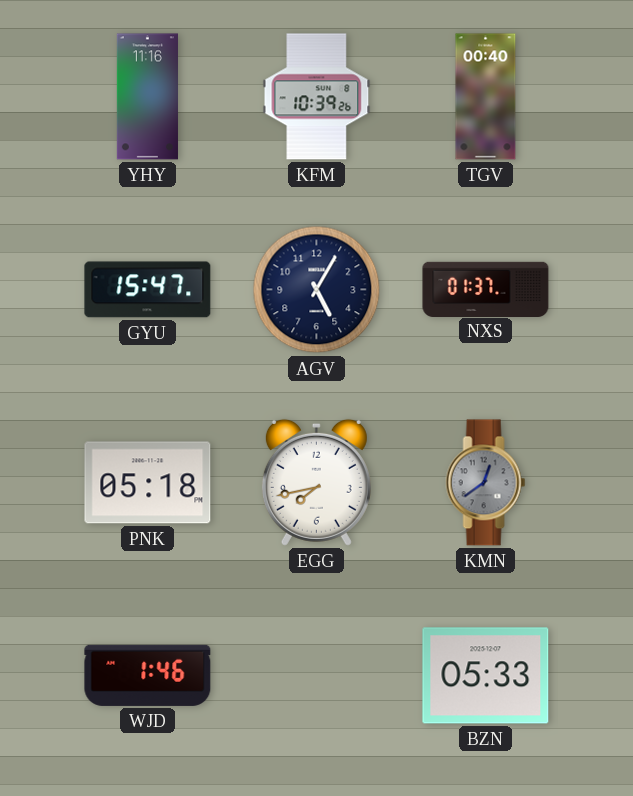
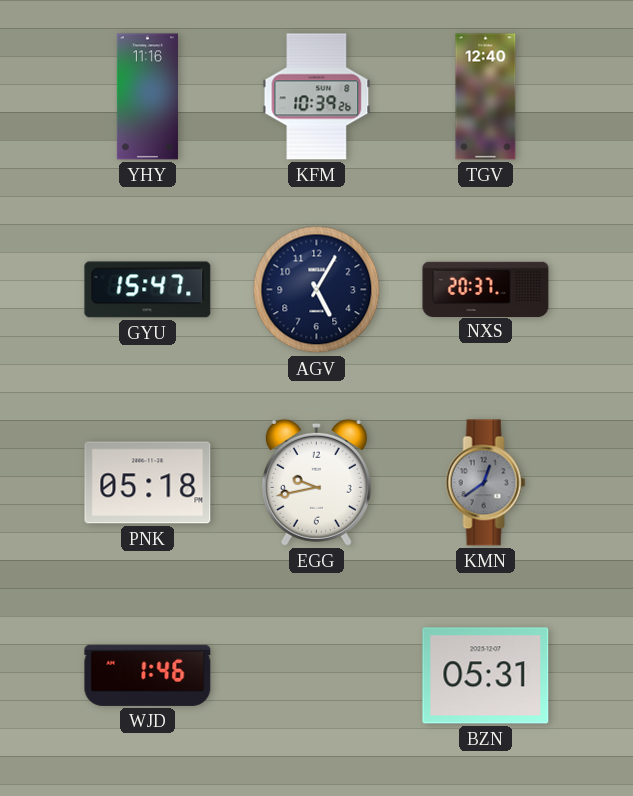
TGV: 00:40 -> 12:40 (486, 97)
NXS: 01:37 -> 20:37 (486, 289)
EGG: 7:43 -> 9:43 (316, 482)
BZN: 05:33 -> 05:31 (486, 676)
